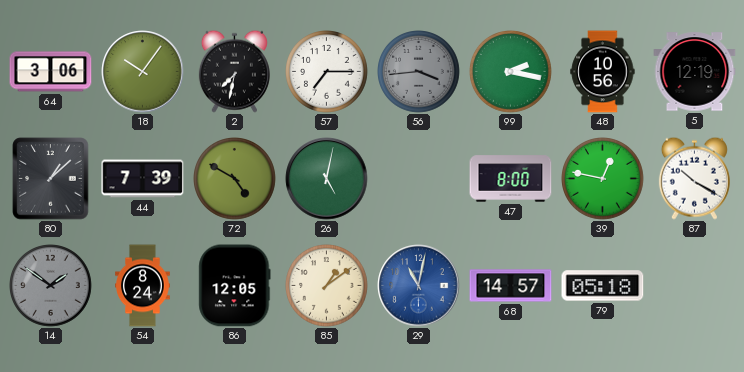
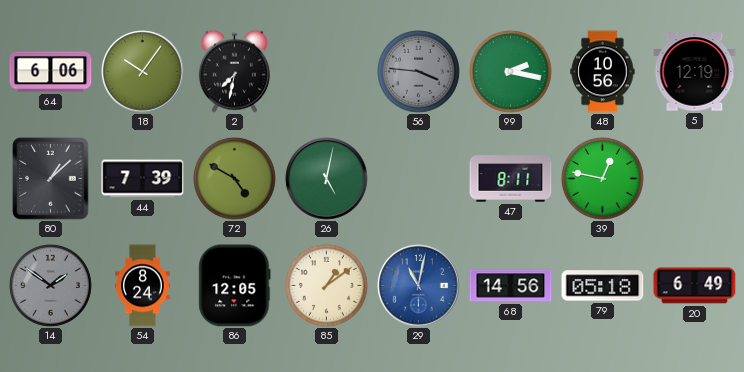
64: 3:06 -> 6:06 (51, 72)
57: 7:15 -> none (327, 72)
56: 3:44 -> 3:46 (419, 72)
47: 8:00 -> 8:11 (511, 179)
87: 10:20 -> none (694, 178)
68: 14:57 -> 14:56 (511, 286)
20: none -> 6:49 (695, 286)
